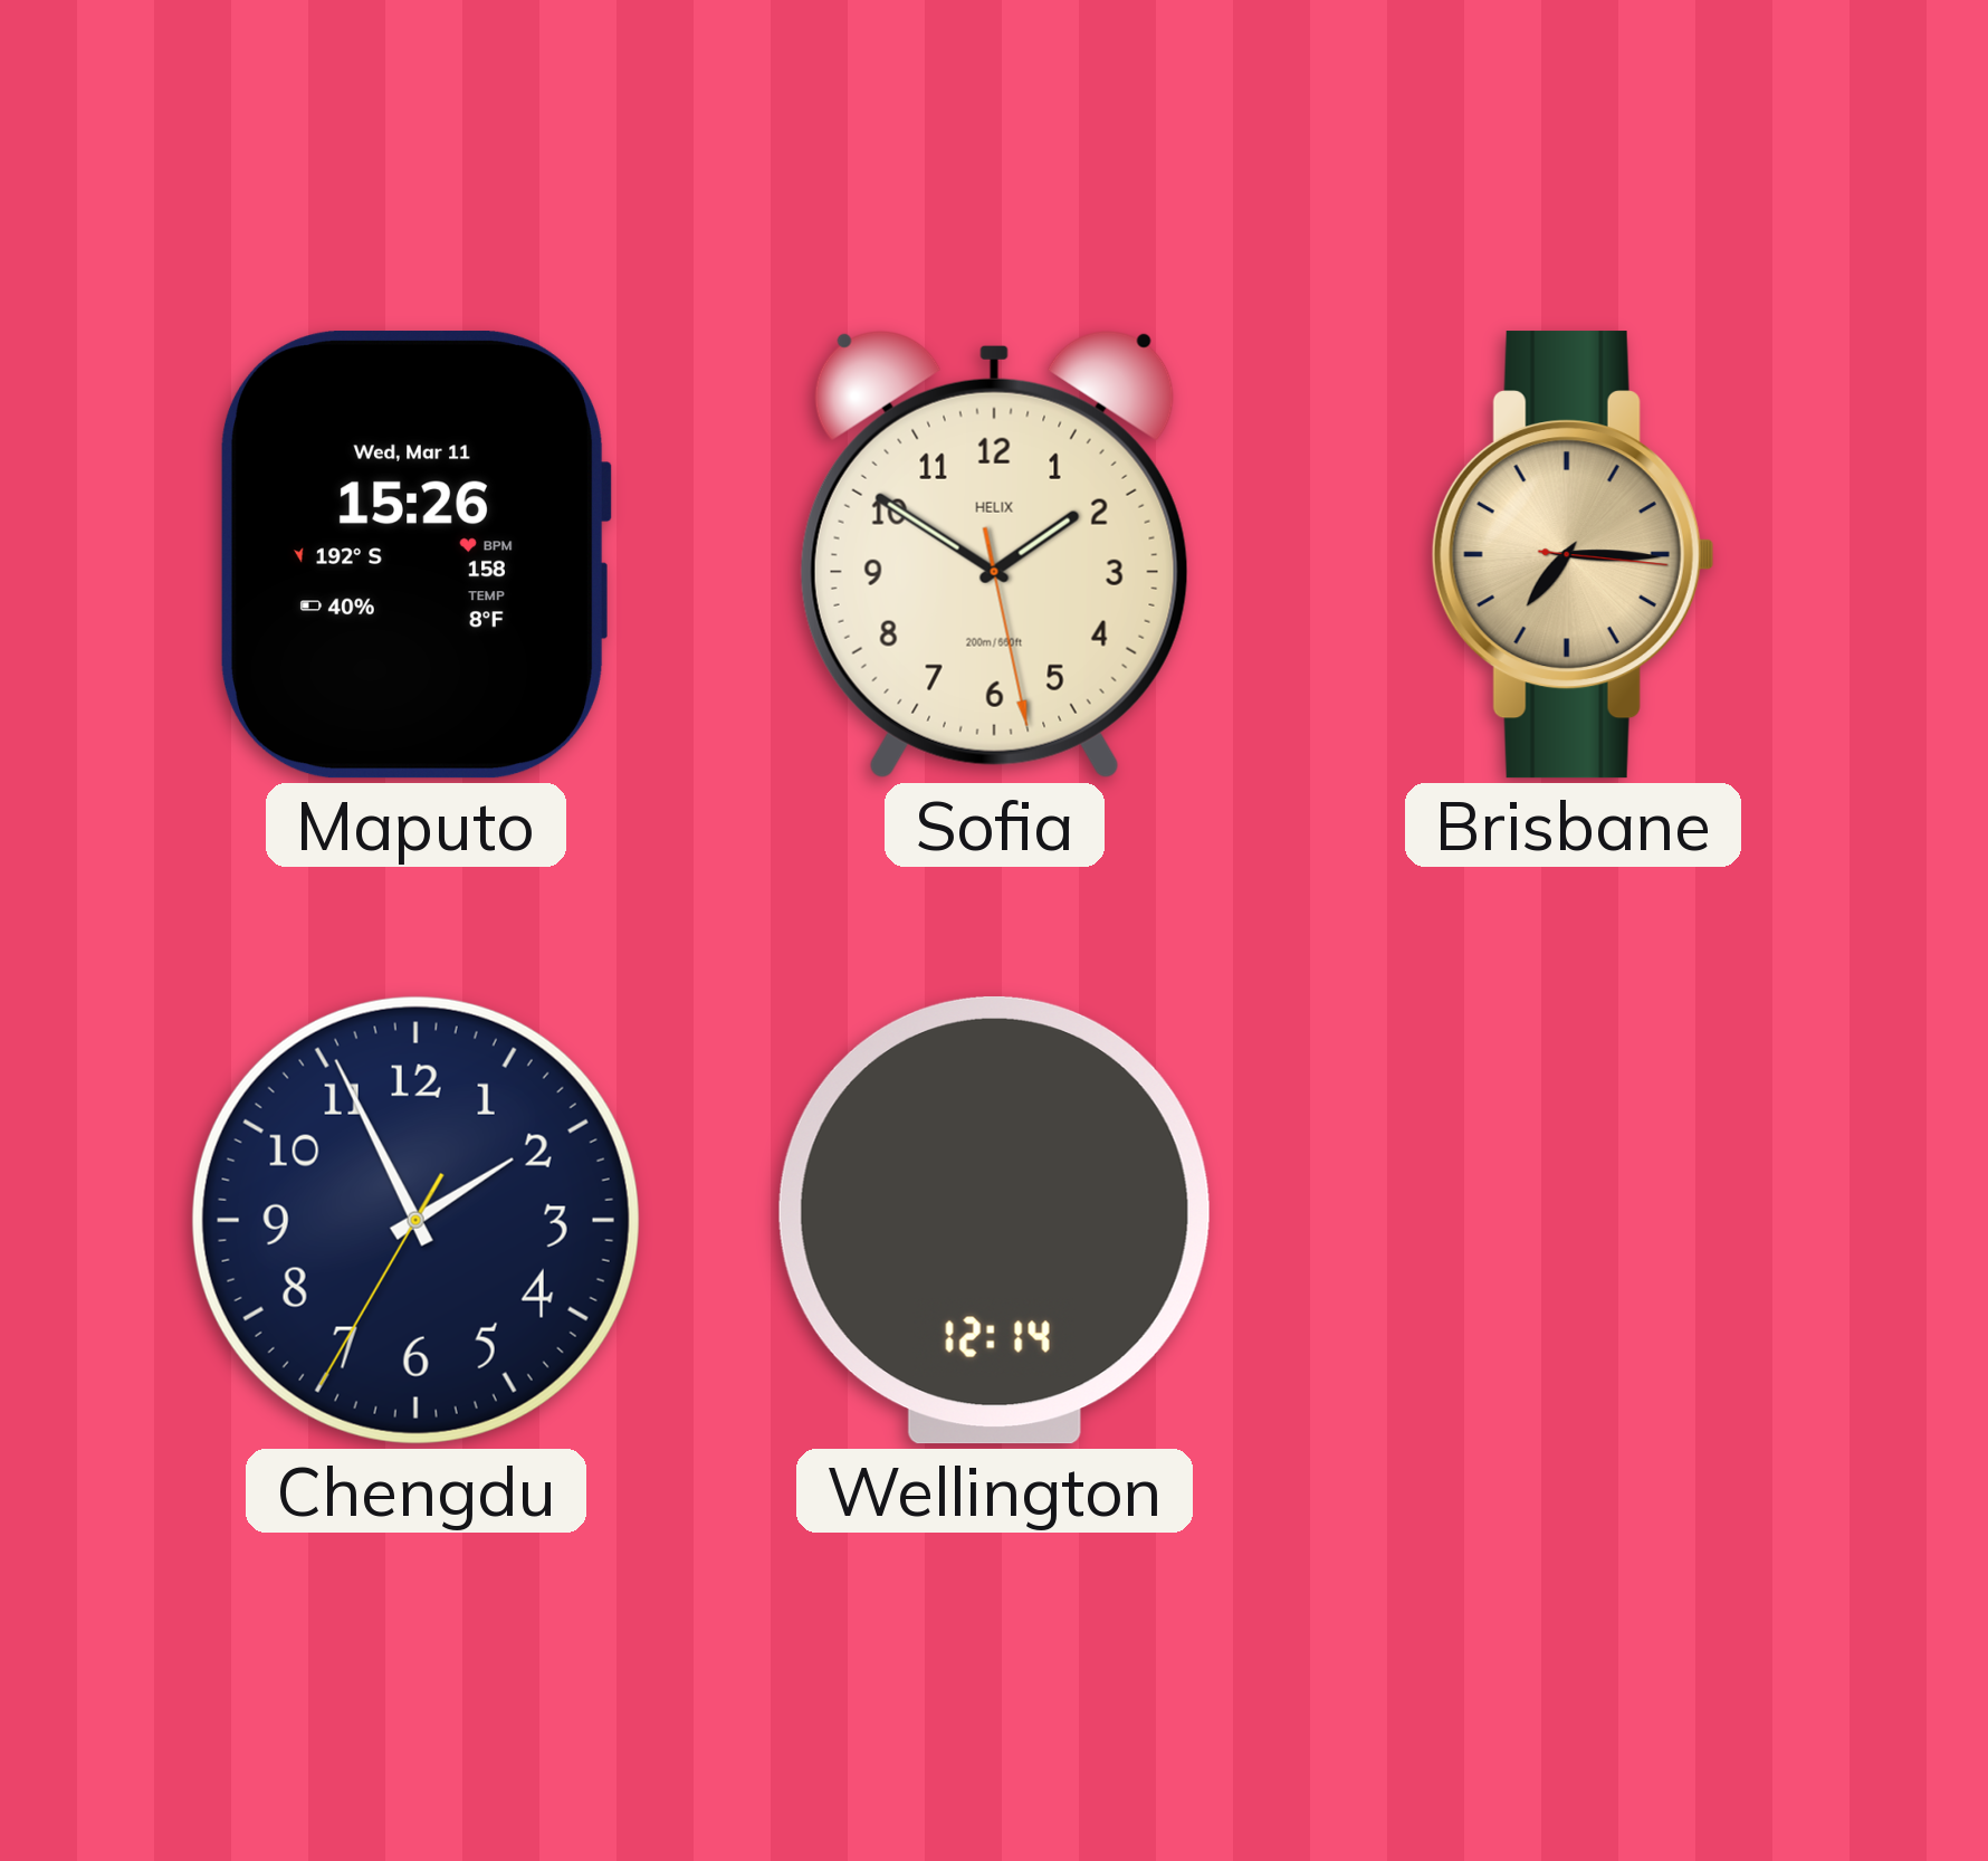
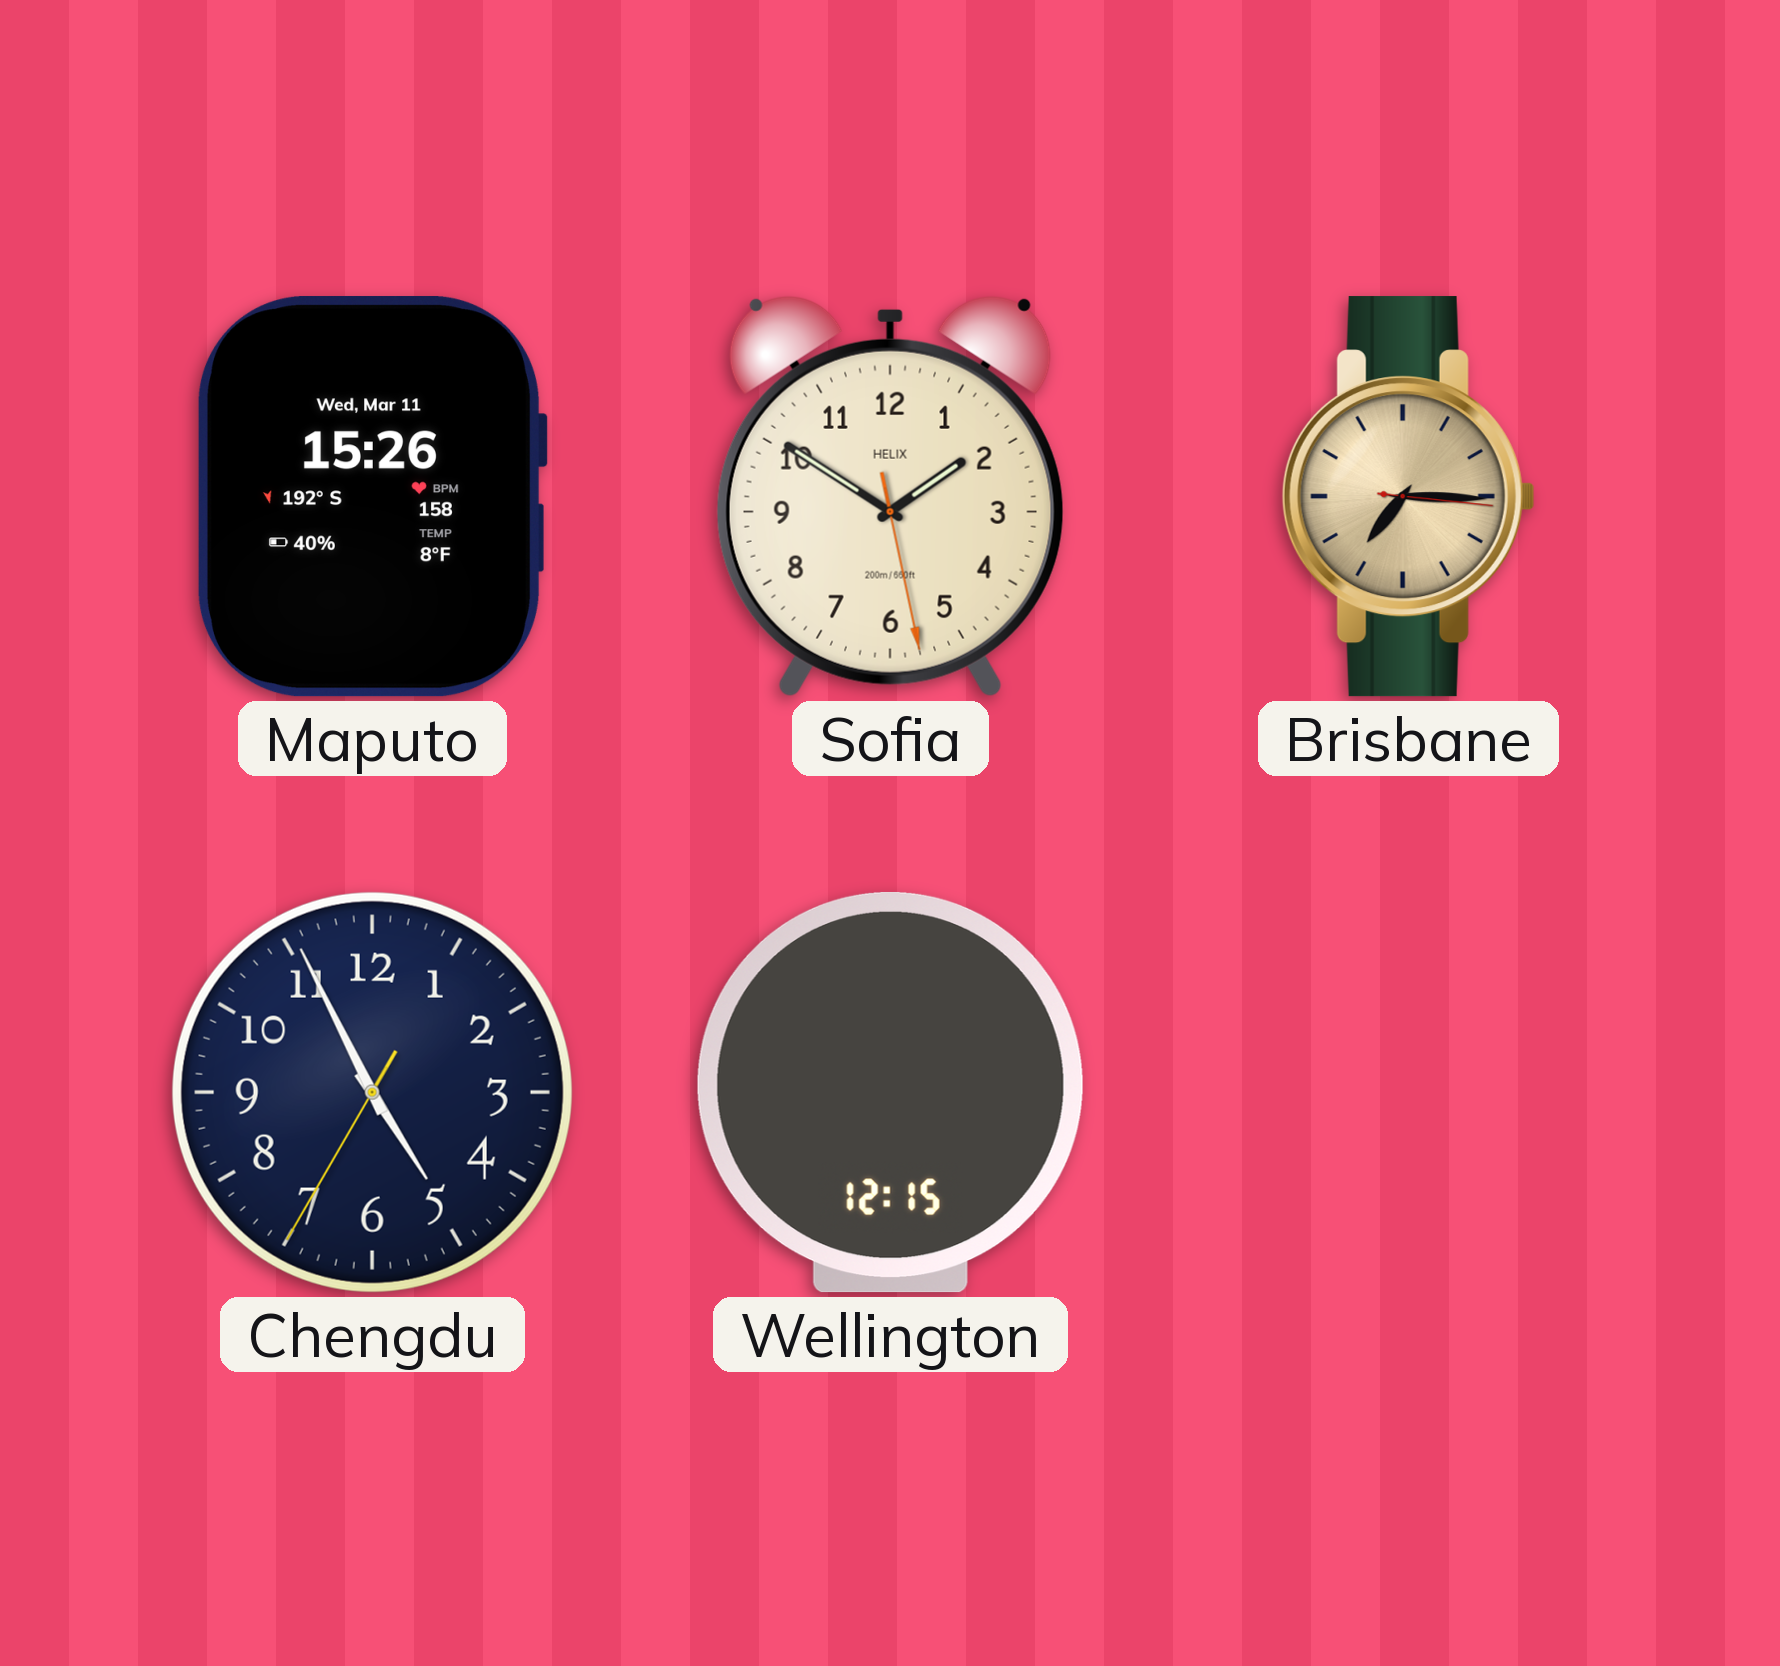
Chengdu: 1:55 -> 4:55 (372, 1092)
Wellington: 12:14 -> 12:15 (890, 1092)
